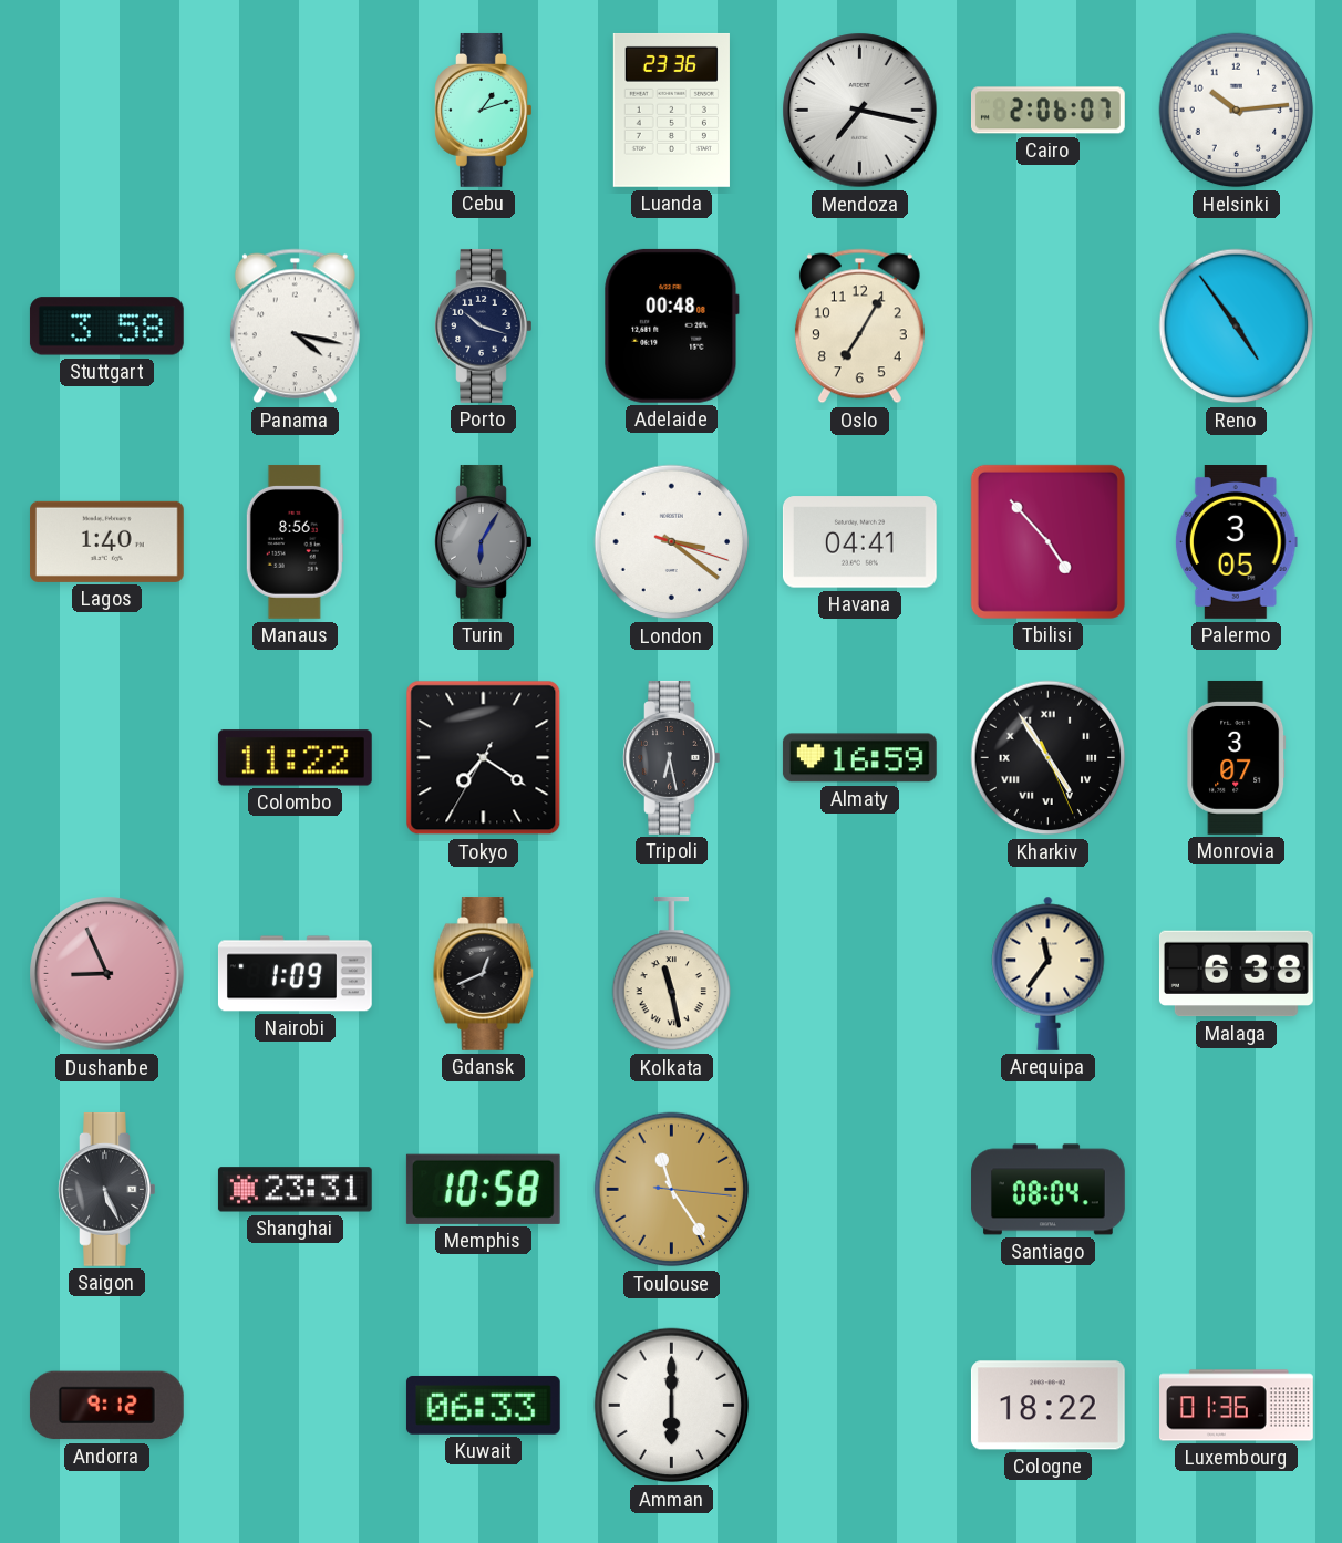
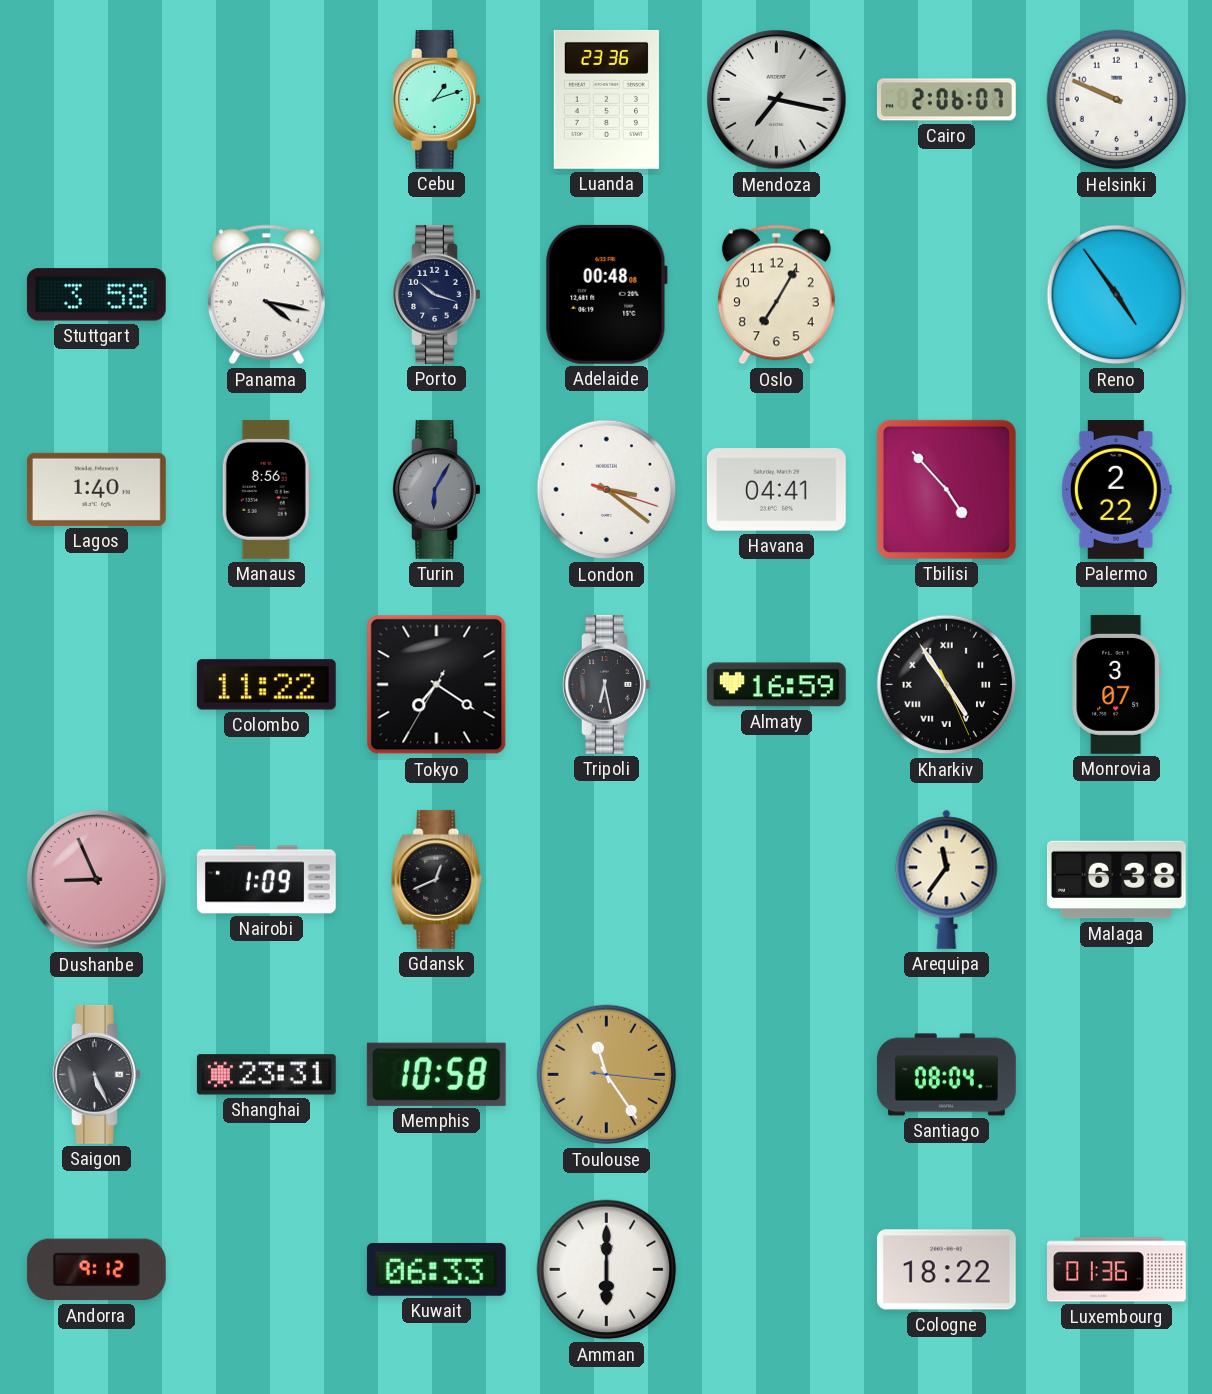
Helsinki: 10:14 -> 9:49 (1117, 100)
Palermo: 3:05 -> 2:22 (1116, 490)
Kolkata: 11:28 -> none (671, 974)
